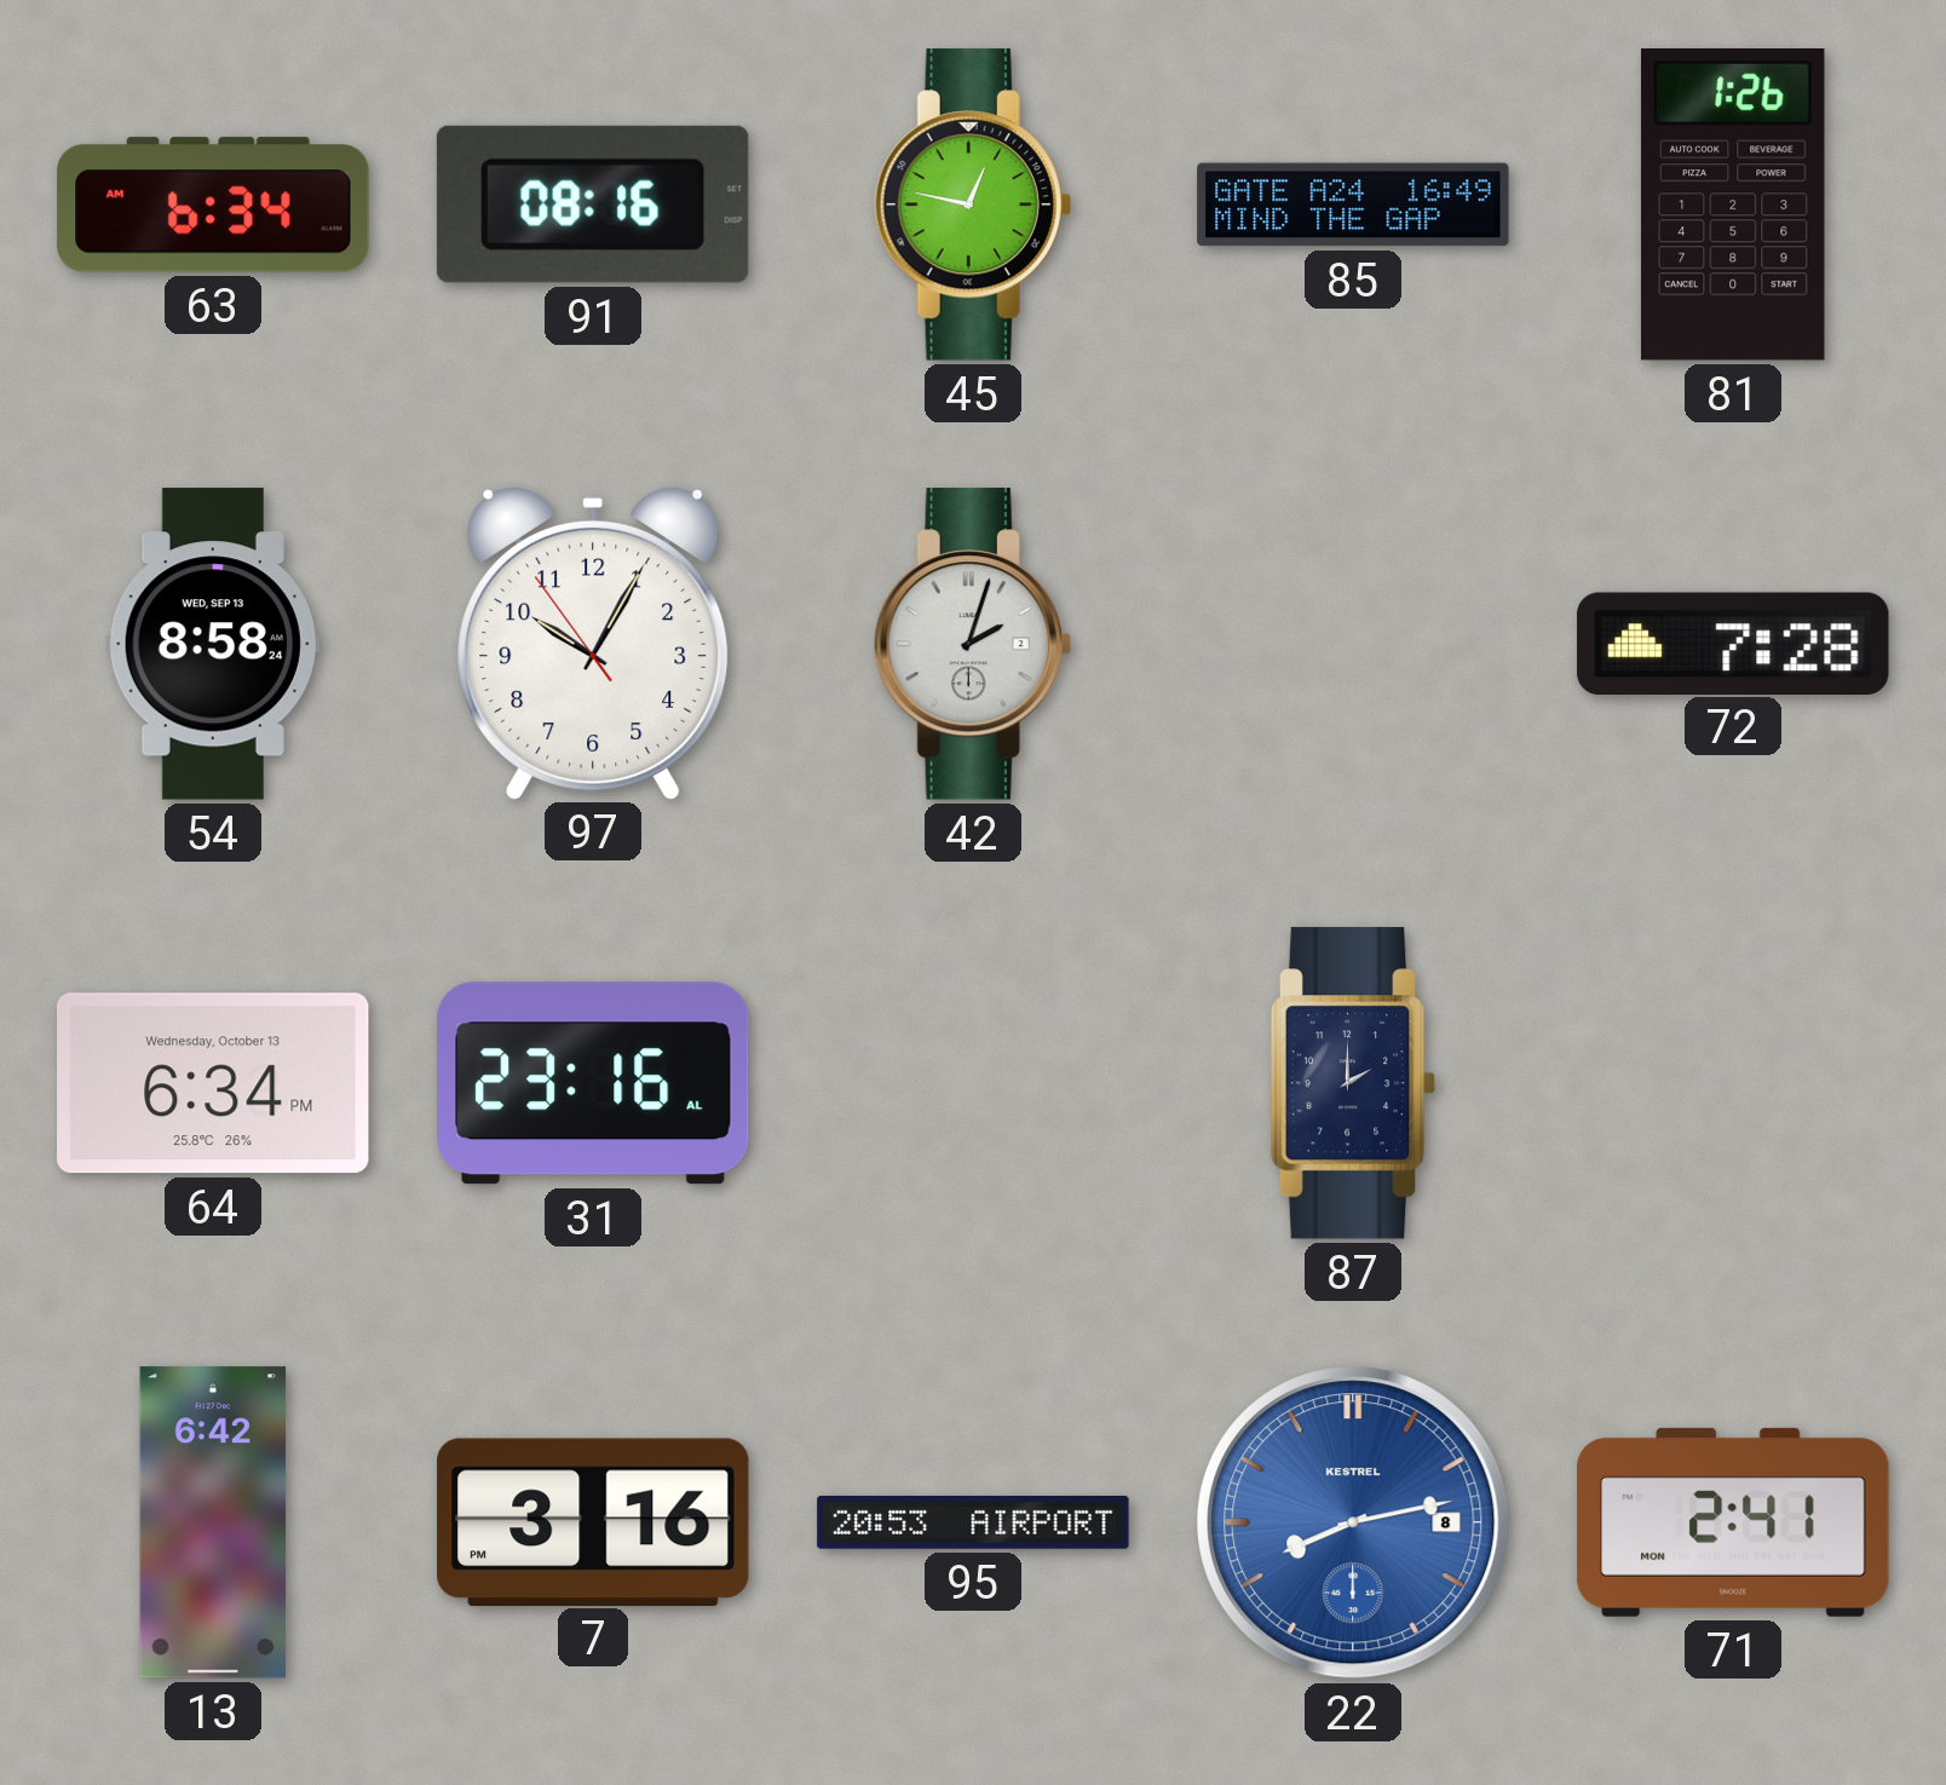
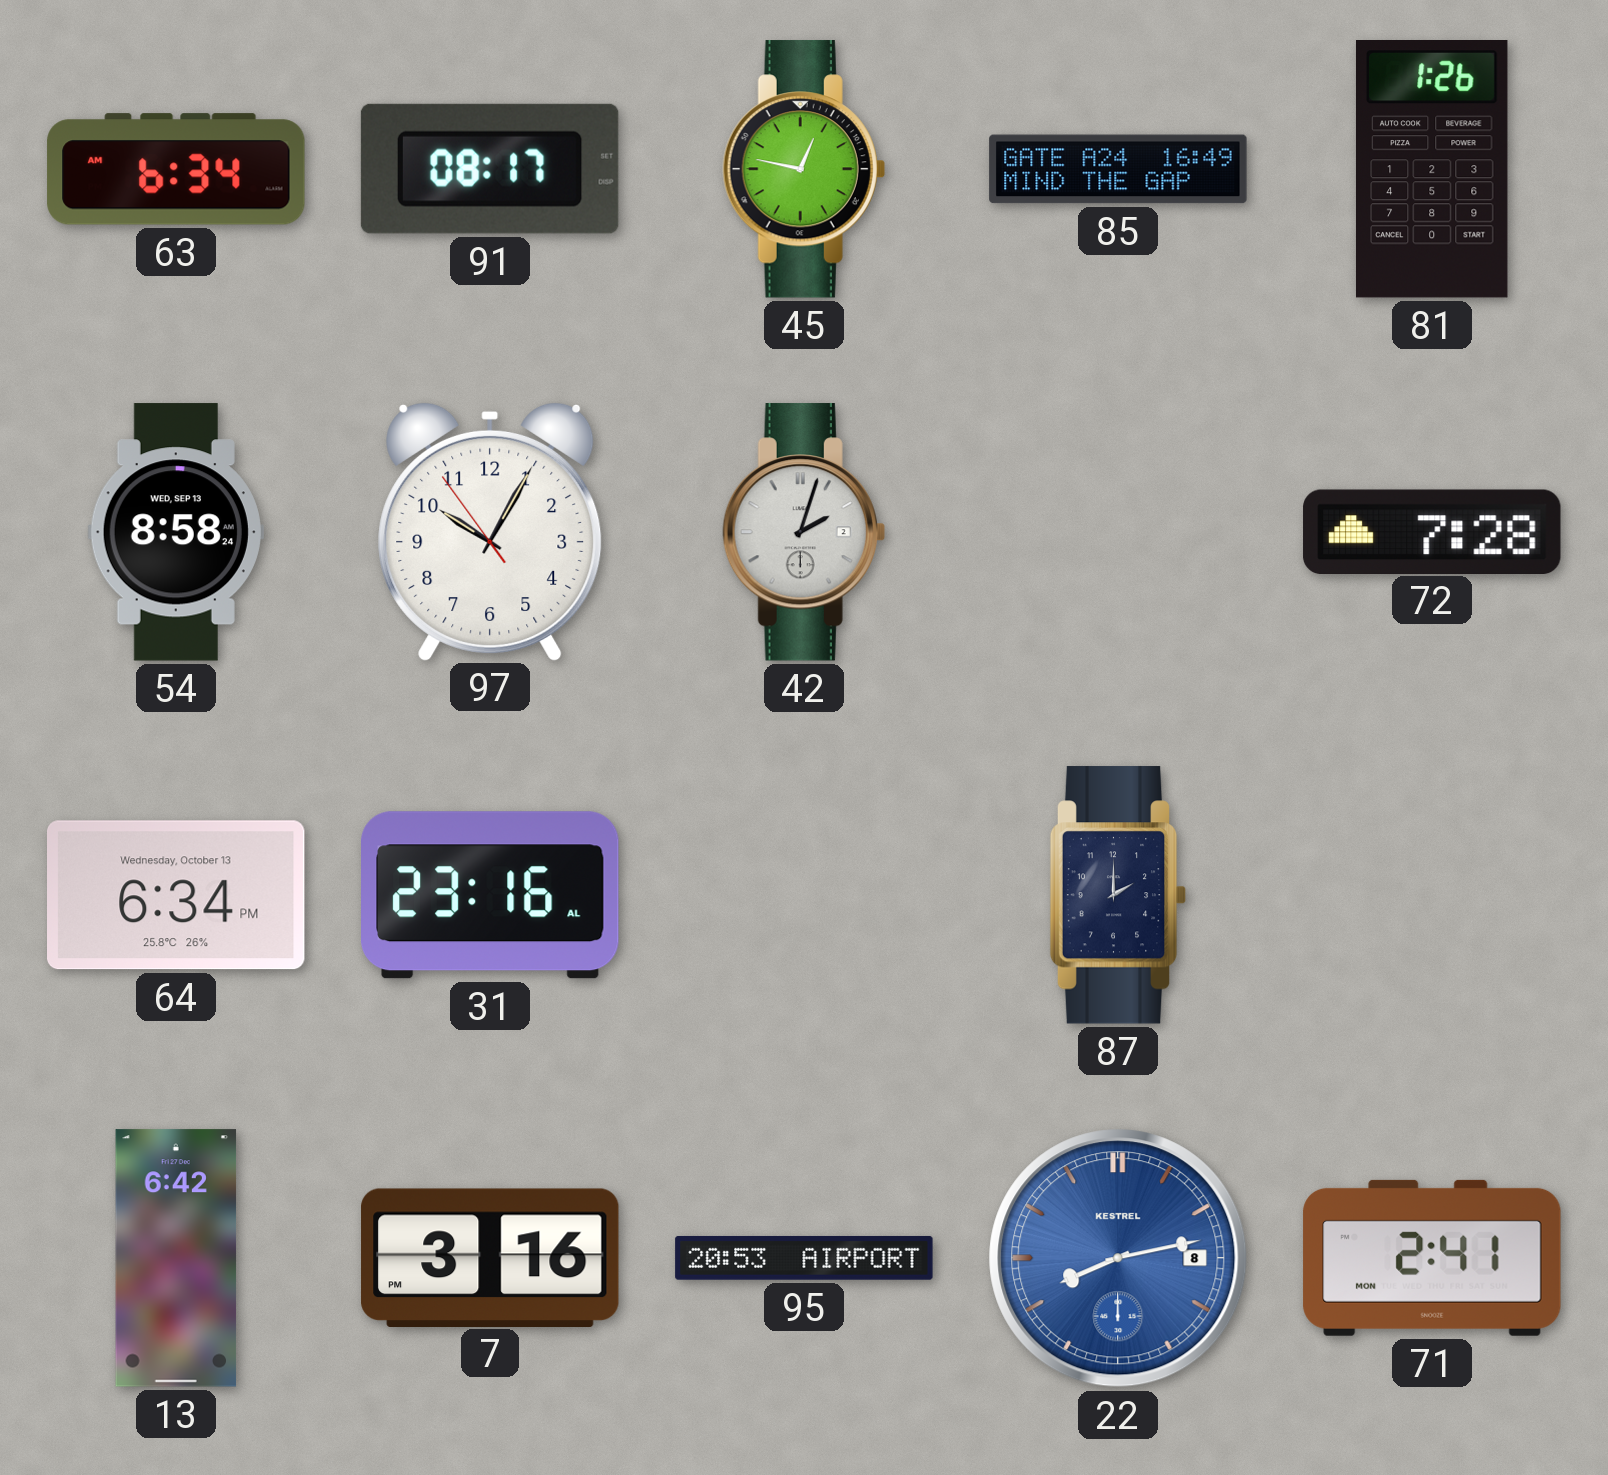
91: 08:16 -> 08:17 (490, 169)
